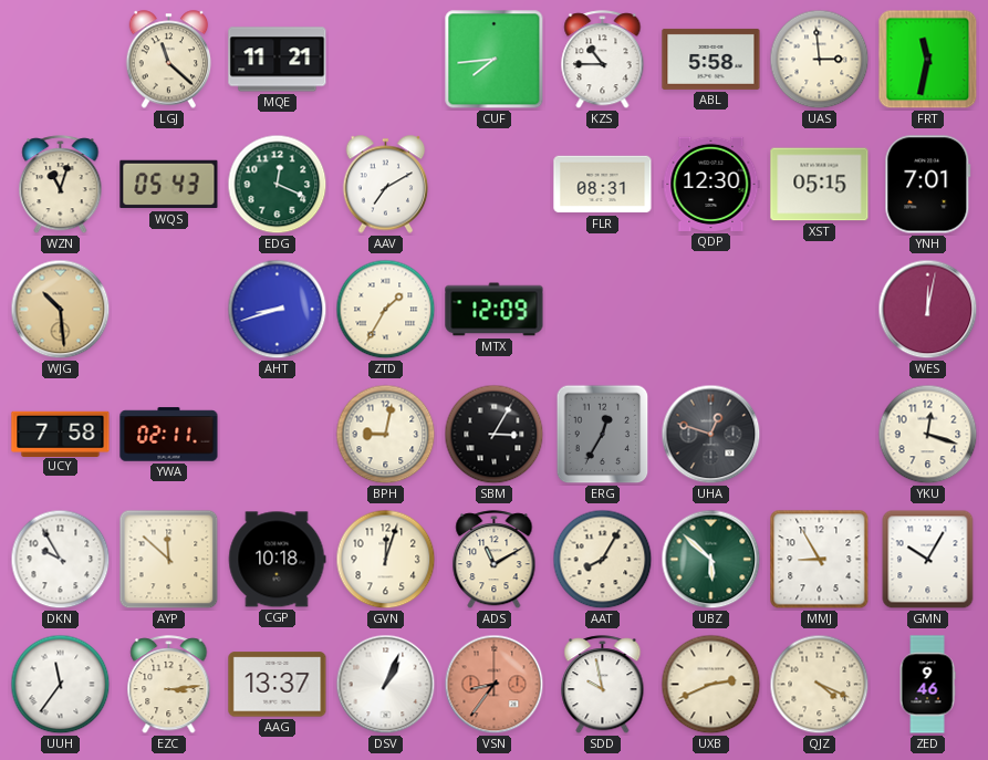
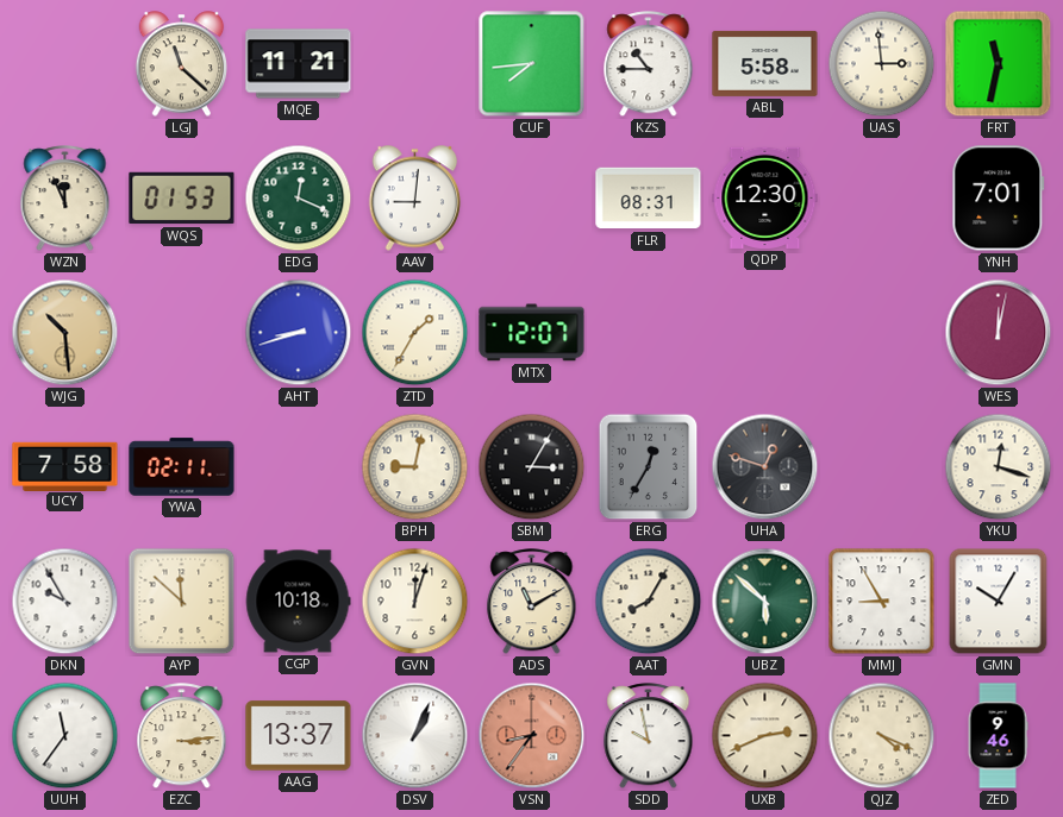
WZN: 11:03 -> 11:56 (65, 199)
WQS: 05:43 -> 01:53 (182, 199)
AAV: 7:10 -> 9:01 (415, 199)
XST: 05:15 -> none (820, 185)
MTX: 12:09 -> 12:07 (532, 333)
